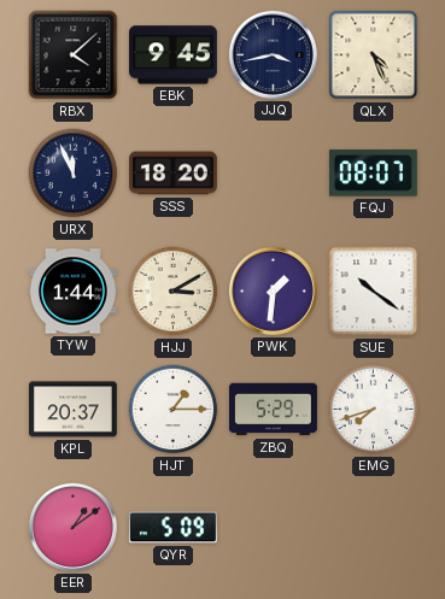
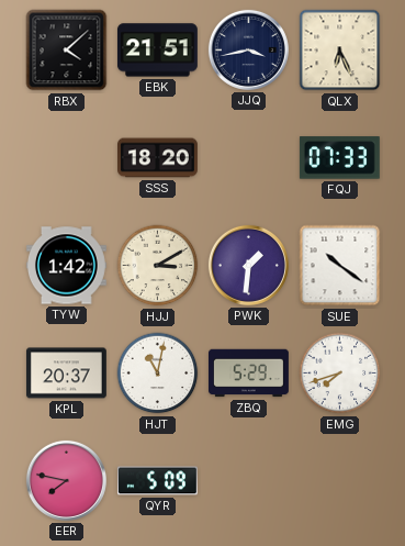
EBK: 9:45 -> 21:51 (157, 51)
QLX: 4:26 -> 6:26 (340, 51)
URX: 11:56 -> none (74, 174)
FQJ: 08:07 -> 07:33 (339, 158)
TYW: 1:44 -> 1:42 (67, 266)
HJT: 1:15 -> 11:02 (158, 374)
EER: 1:09 -> 7:47 (66, 480)
